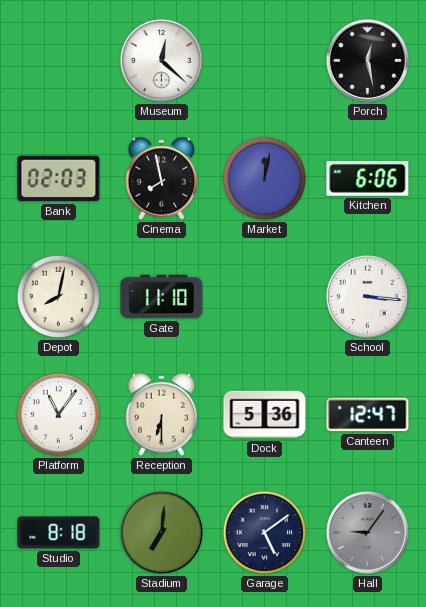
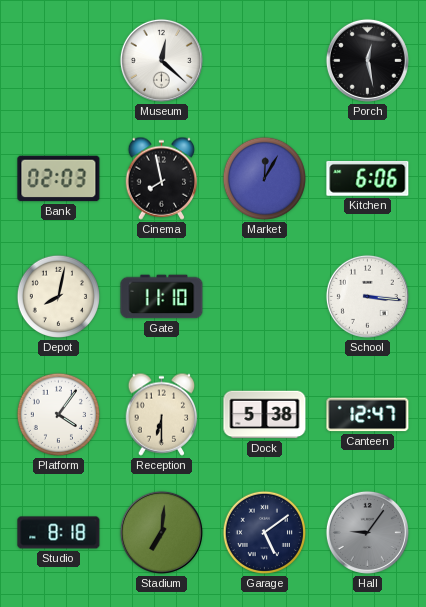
Market: 12:02 -> 12:05 (264, 178)
Platform: 11:06 -> 4:06 (58, 414)
Dock: 5:36 -> 5:38 (265, 415)
